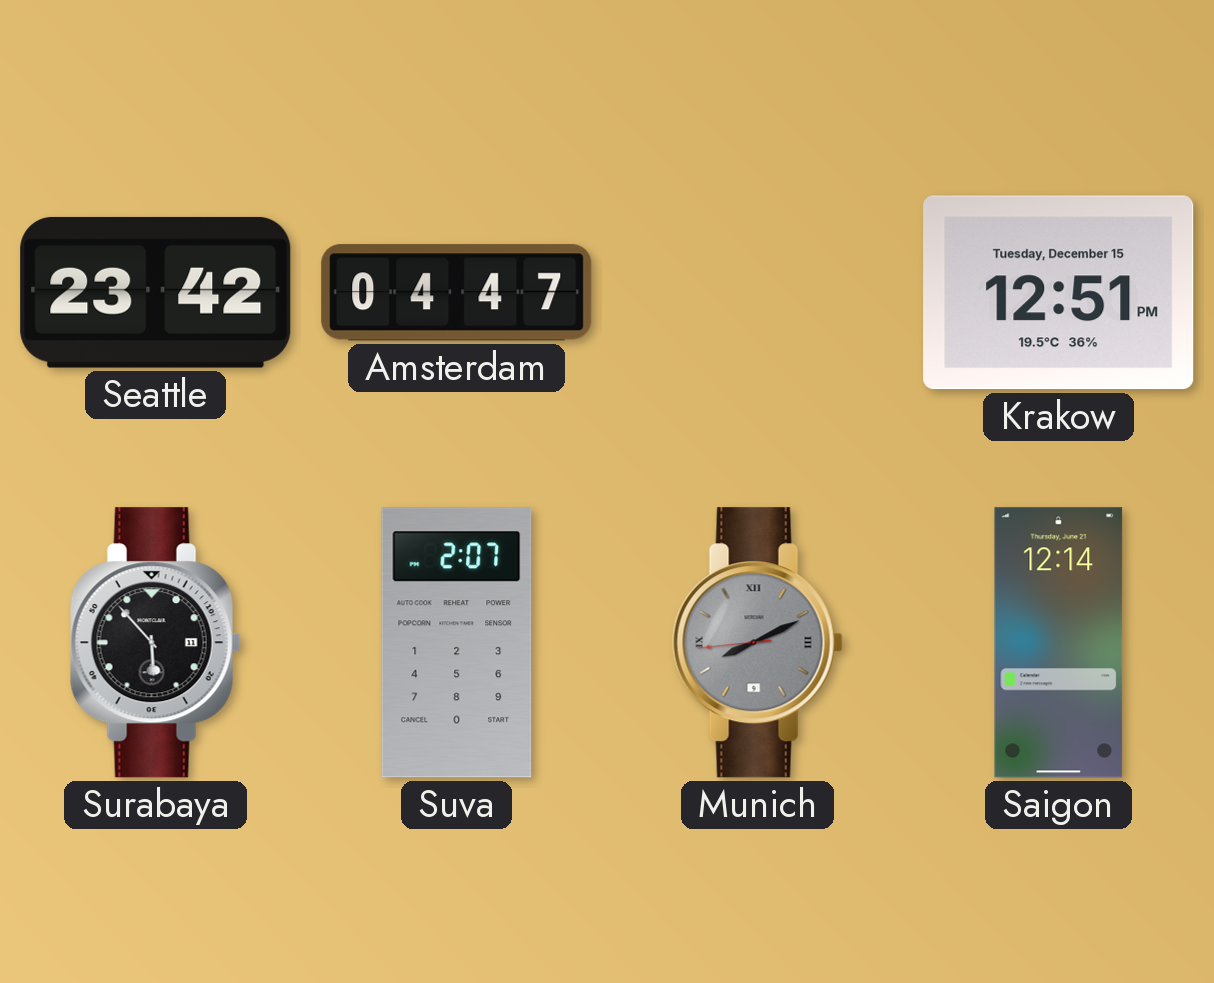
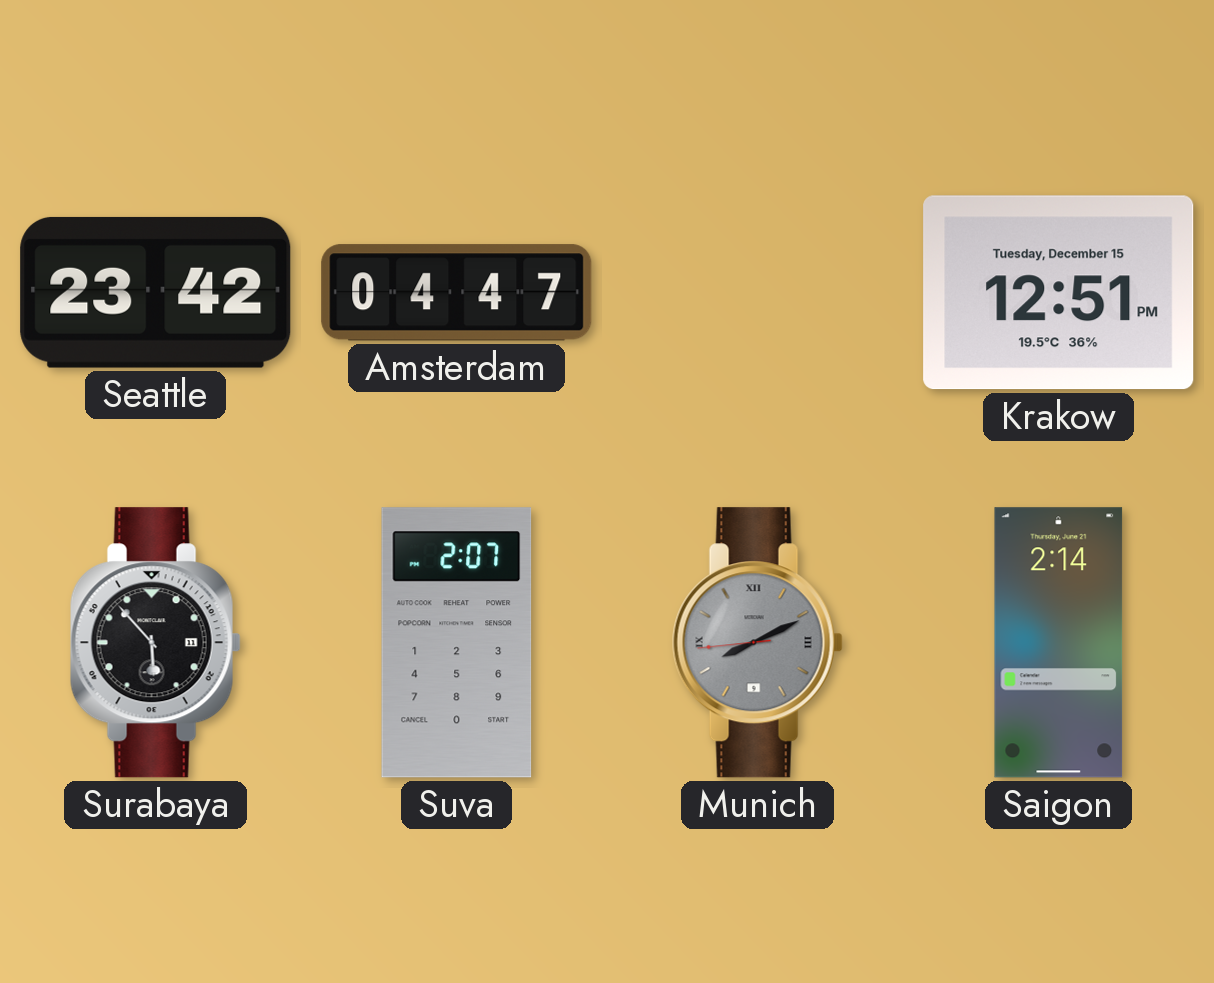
Saigon: 12:14 -> 2:14 (1059, 643)
